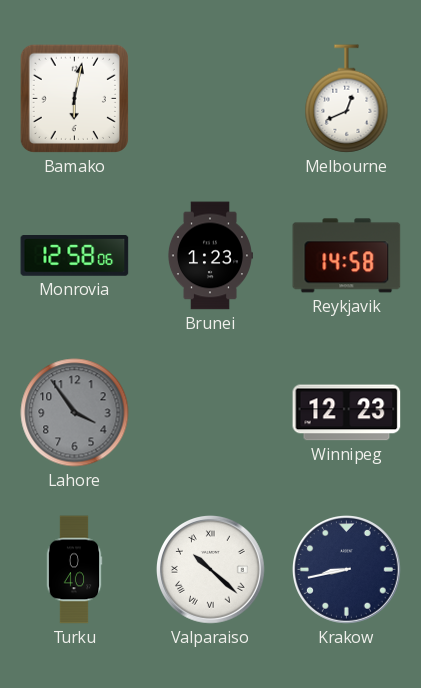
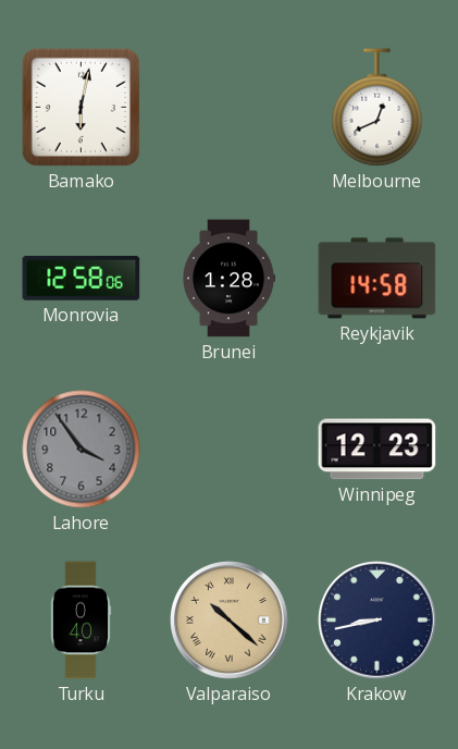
Brunei: 1:23 -> 1:28 (228, 279)
Valparaiso dial: white -> champagne (230, 621)
